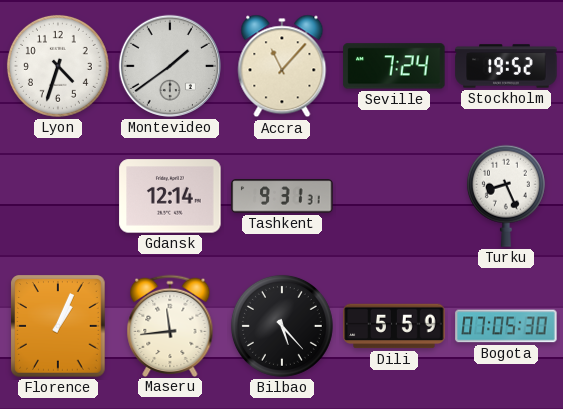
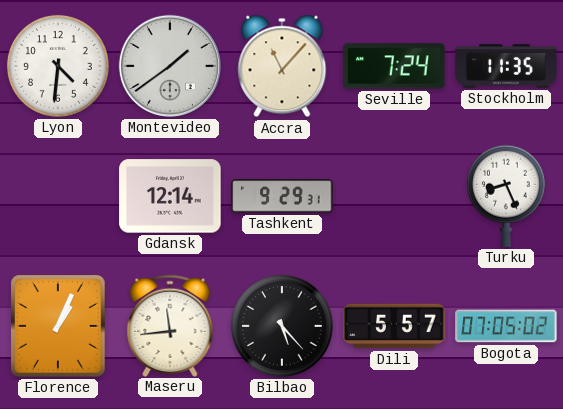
Lyon: 4:33 -> 4:31 (58, 66)
Stockholm: 19:52 -> 11:35 (506, 66)
Tashkent: 9:31 -> 9:29 (282, 196)
Dili: 5:59 -> 5:57 (394, 326)
Bogota: 07:05:30 -> 07:05:02 (506, 326)
